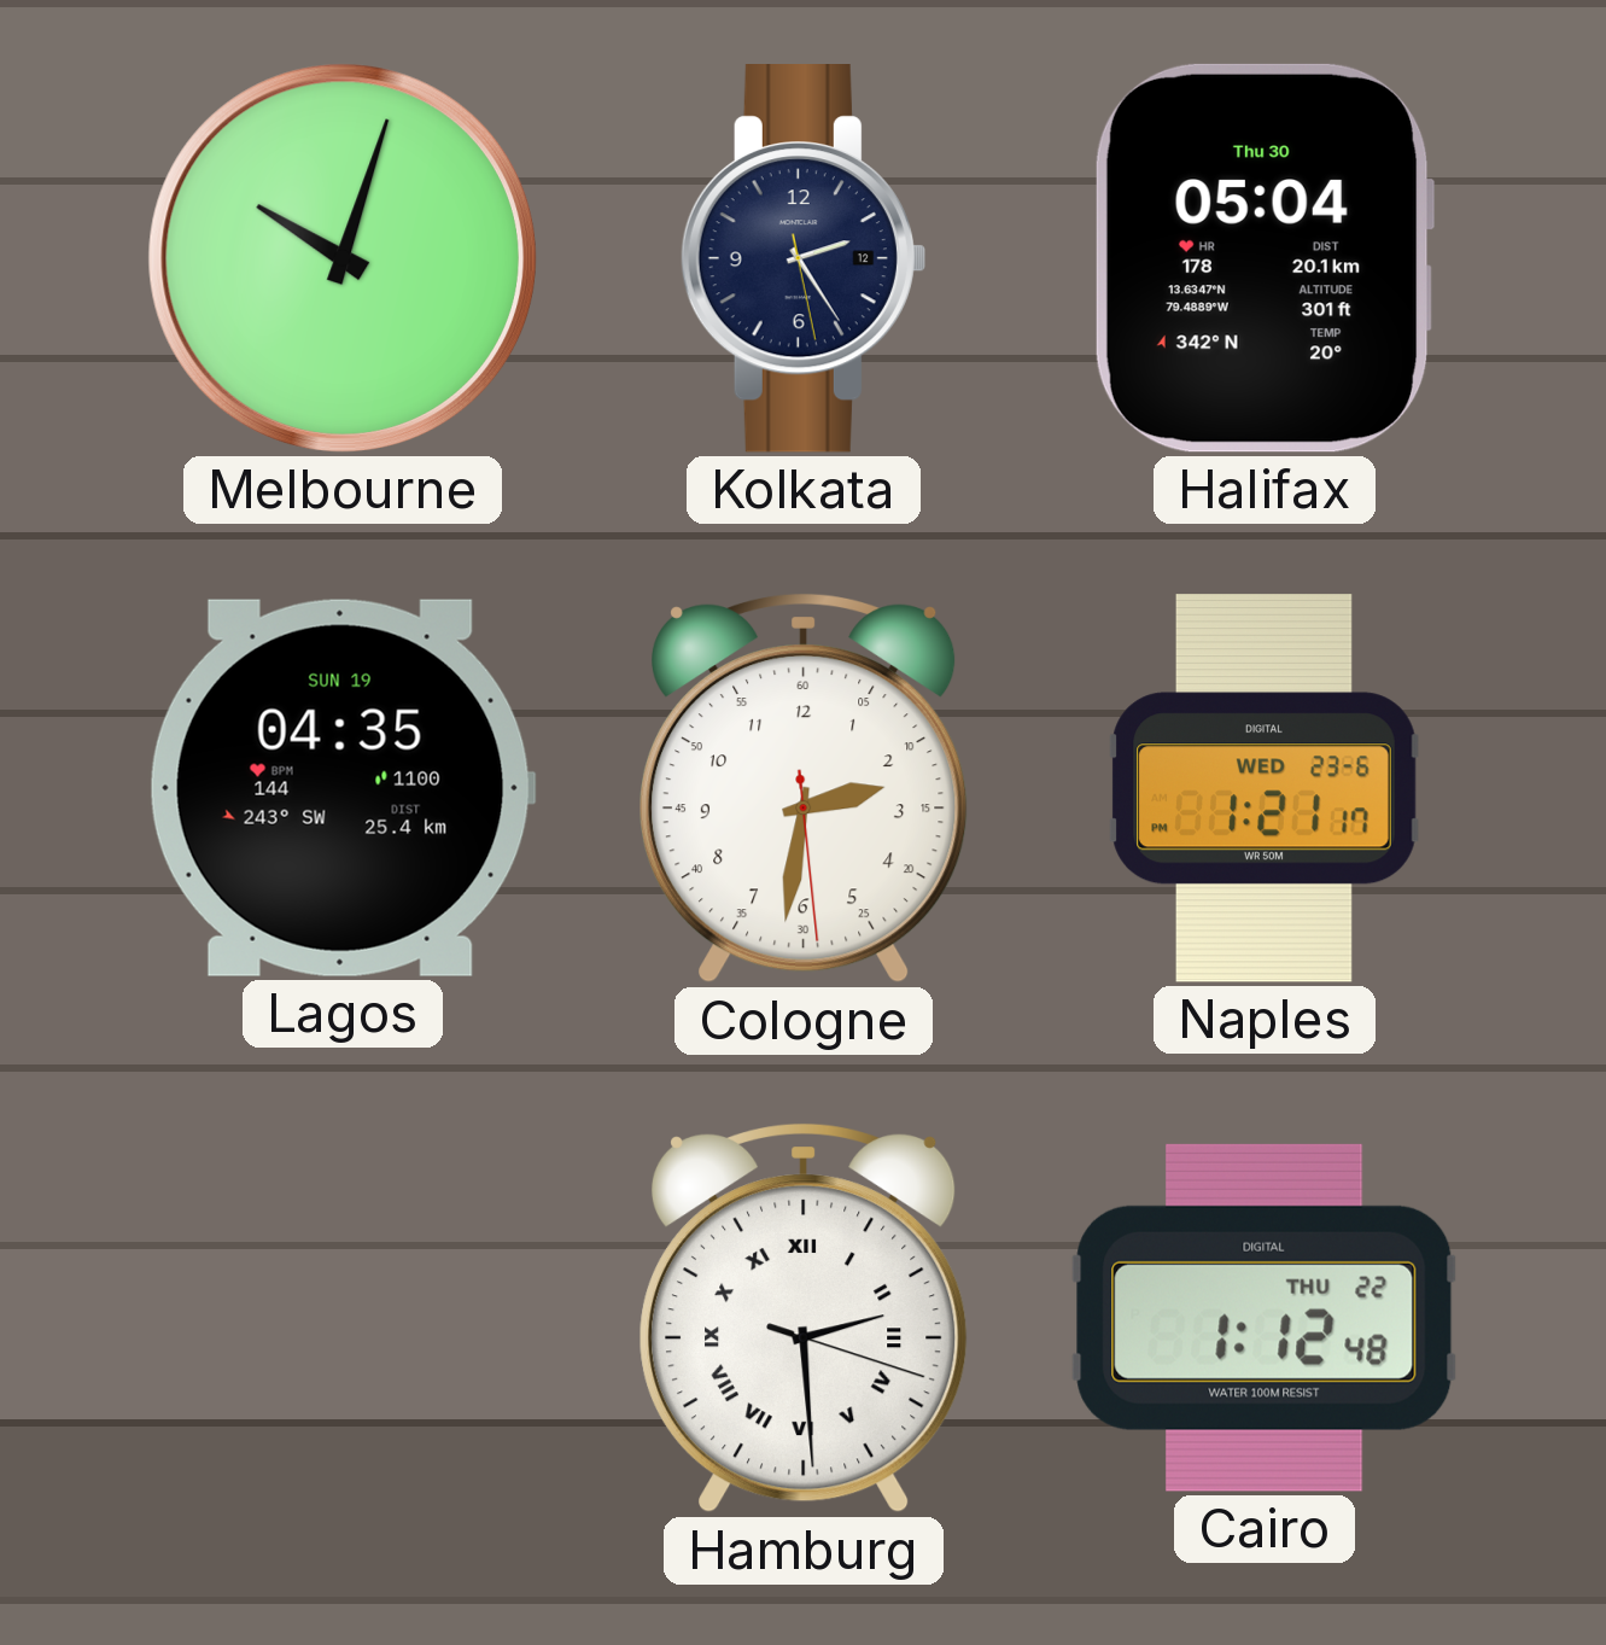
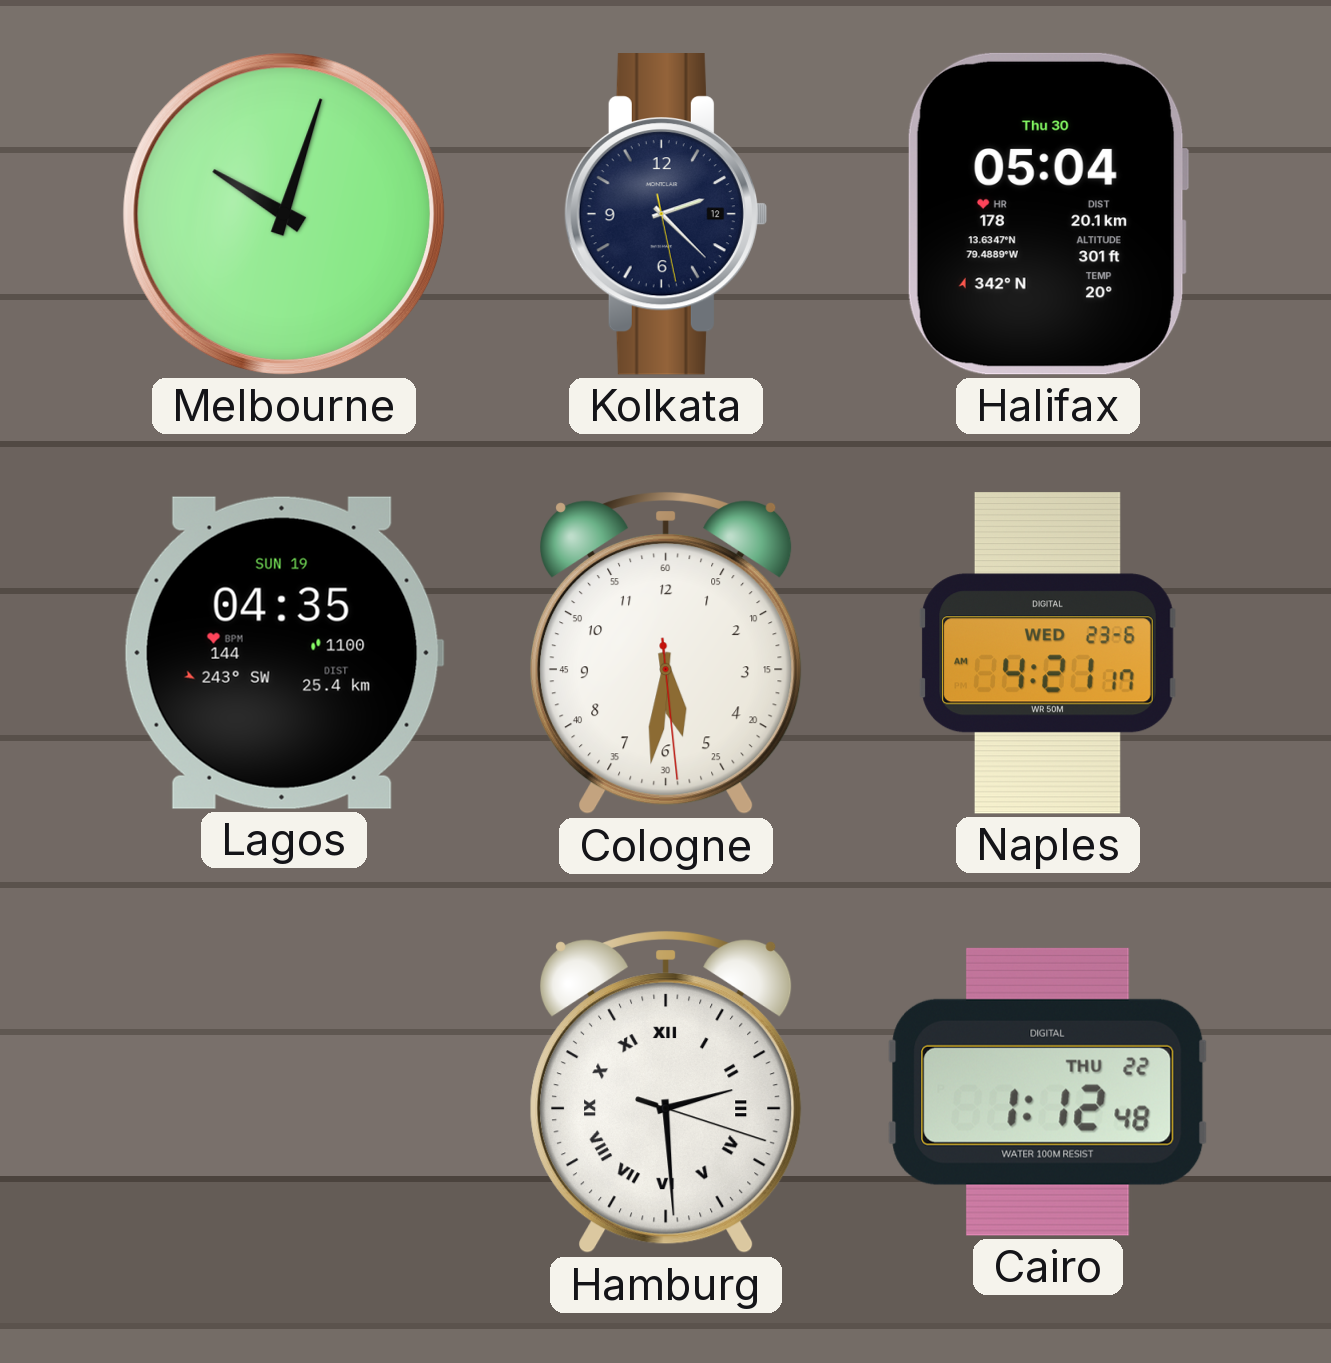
Kolkata: 2:24 -> 2:22 (665, 215)
Cologne: 2:31 -> 5:31 (667, 654)
Naples: 1:21 -> 4:21 (1048, 654)
